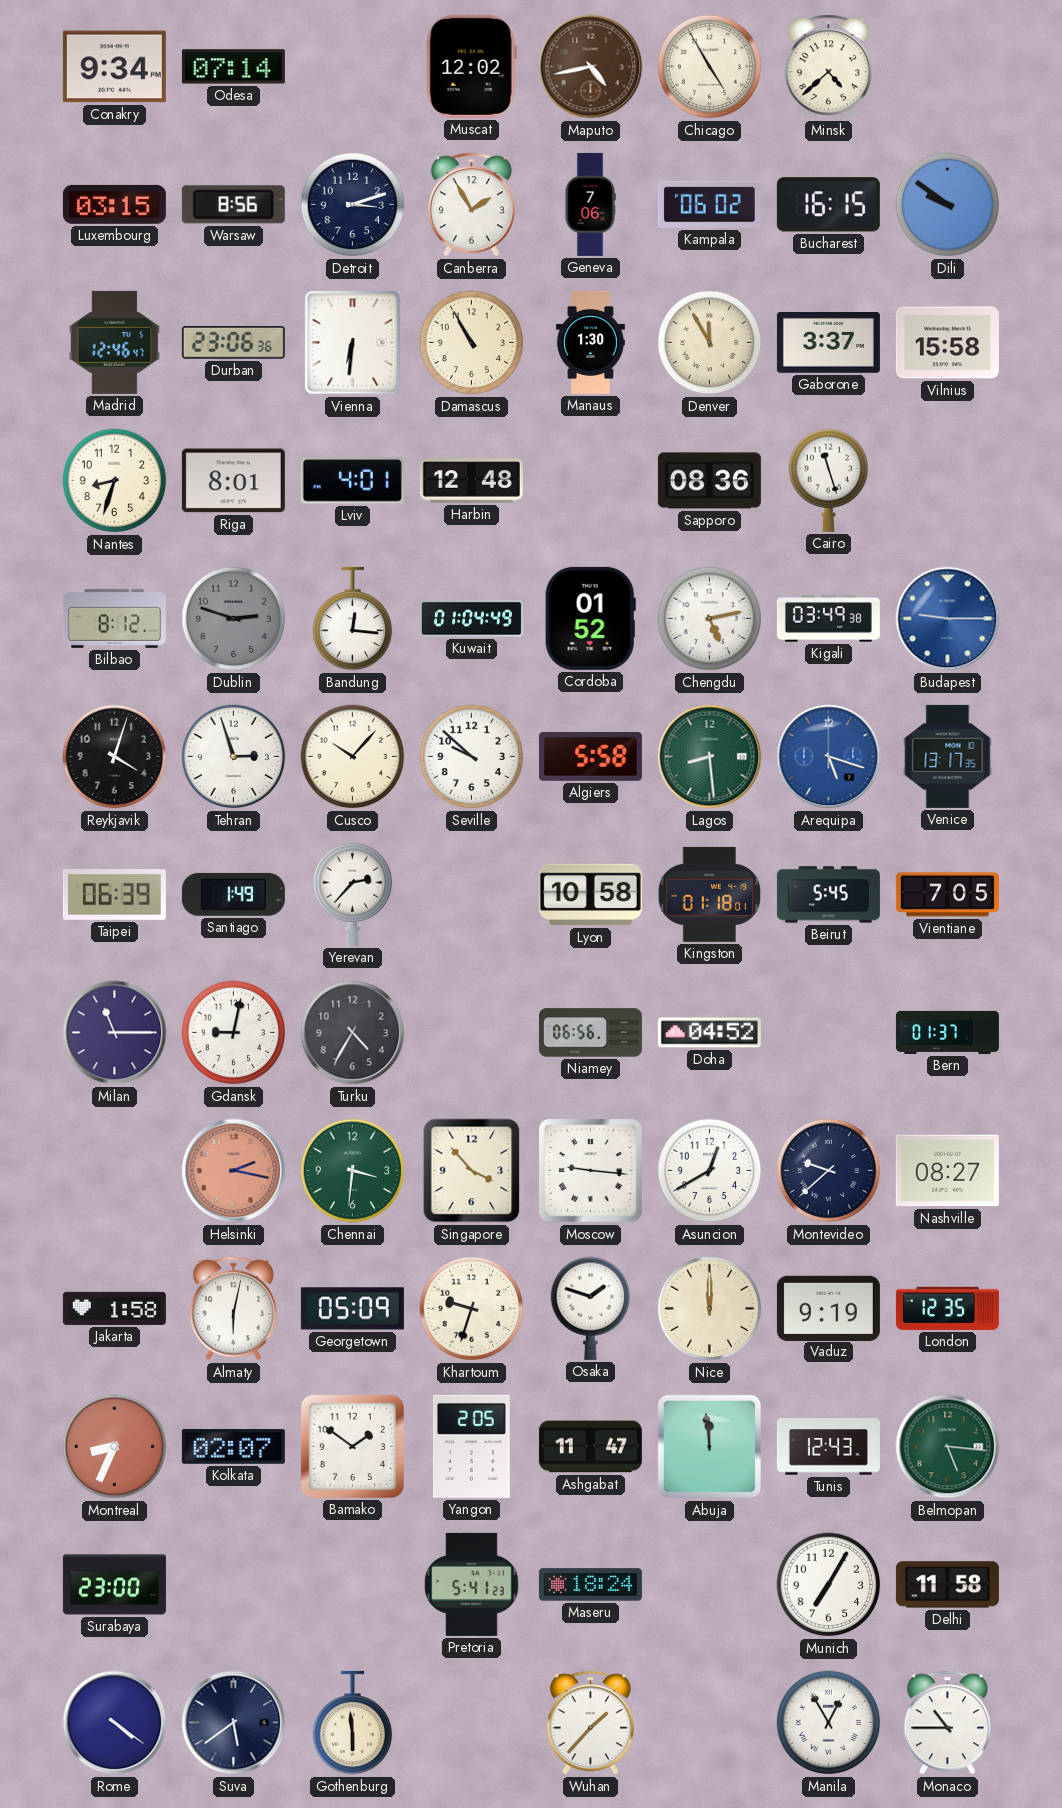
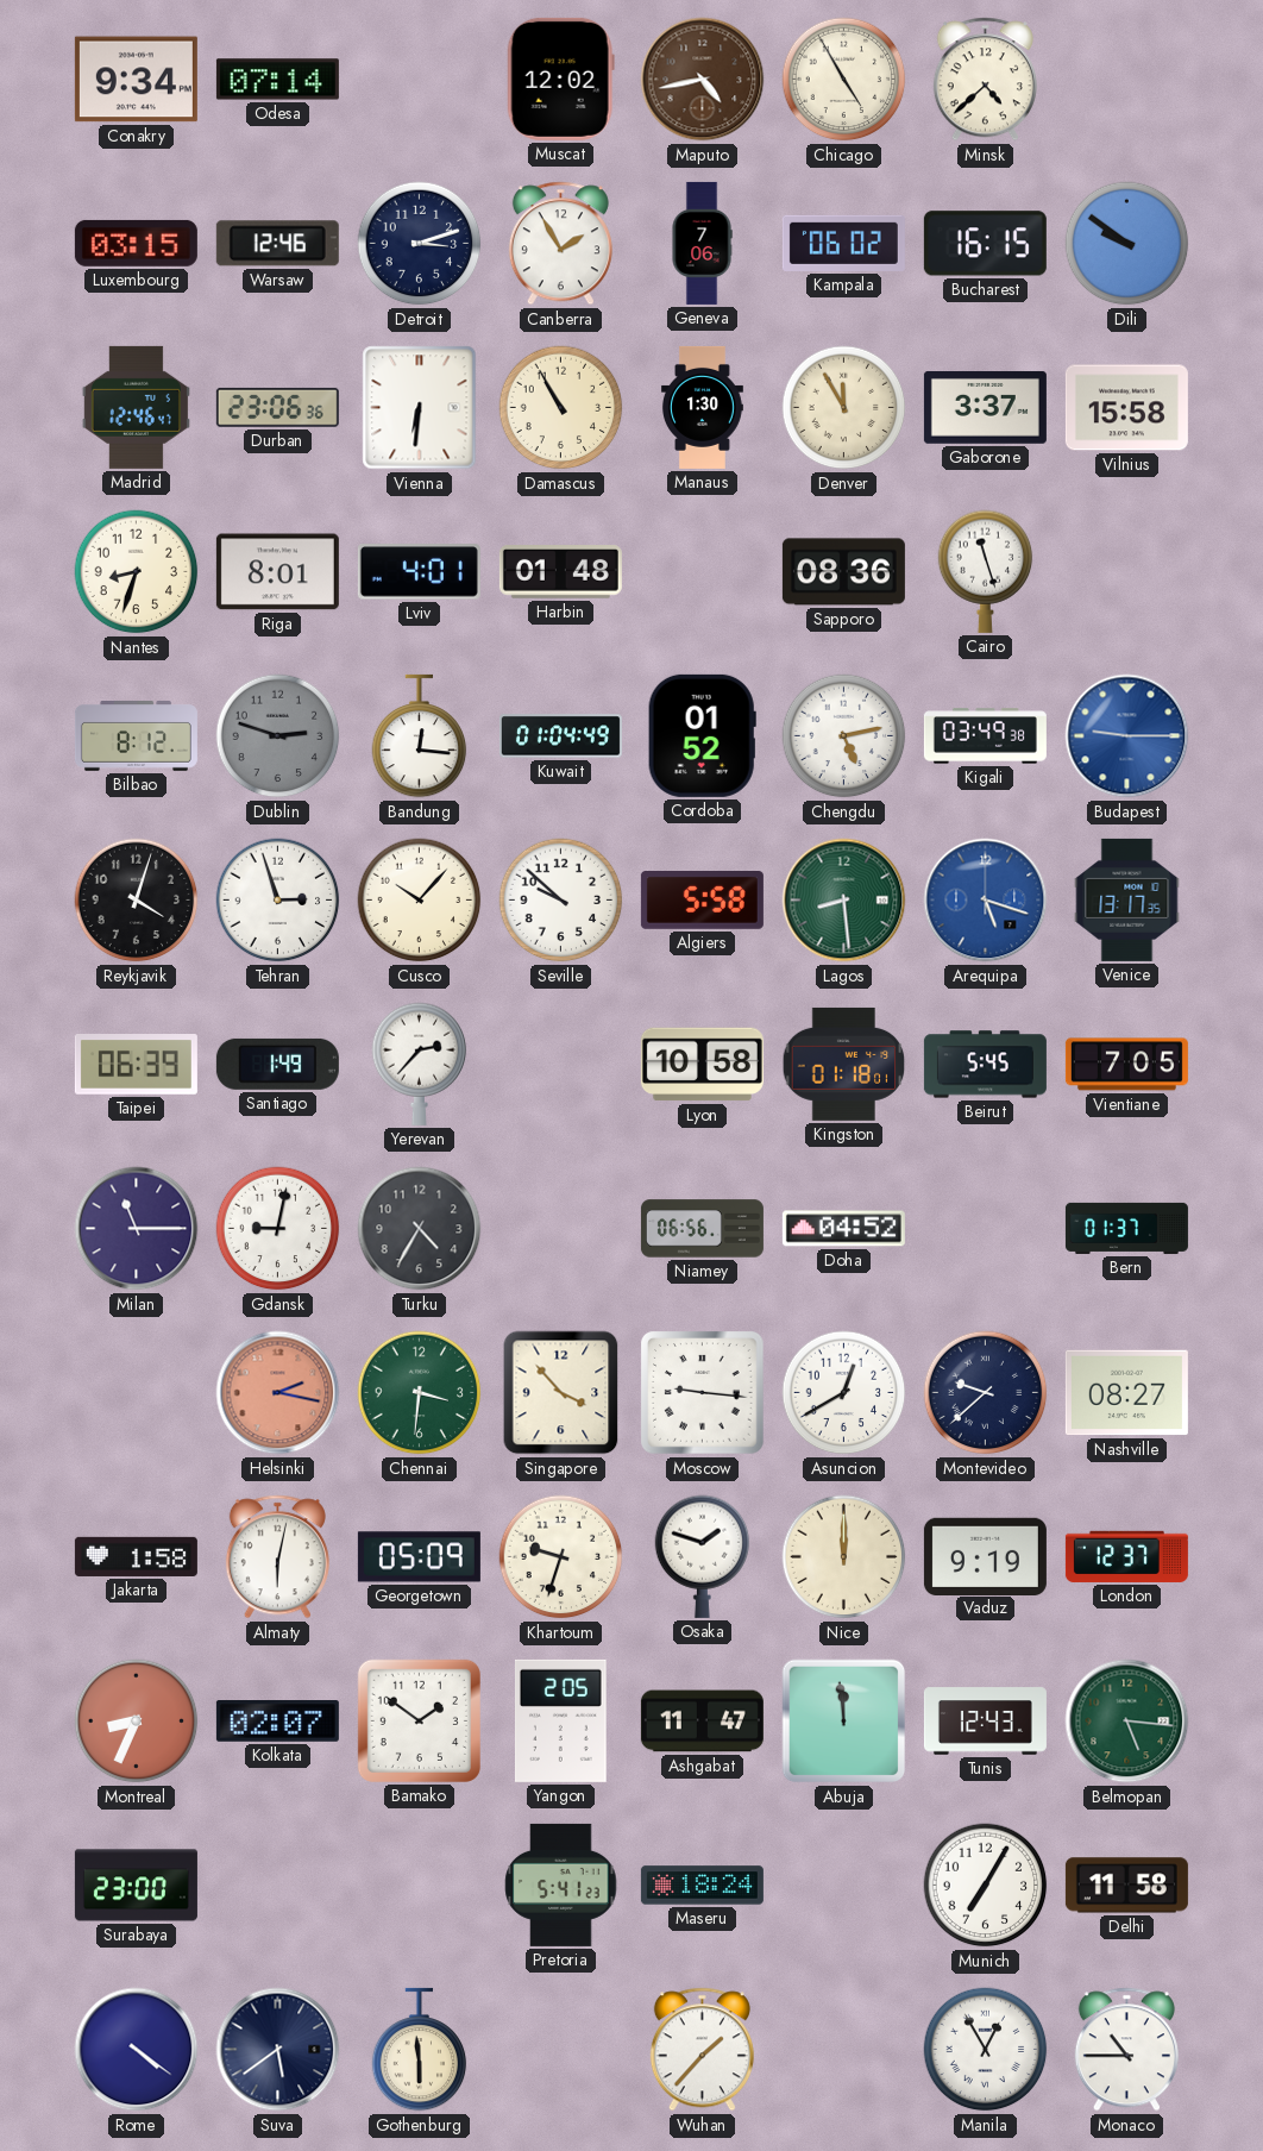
Warsaw: 8:56 -> 12:46 (277, 244)
Harbin: 12:48 -> 01:48 (560, 572)
London: 12:35 -> 12:37 (1126, 1556)
